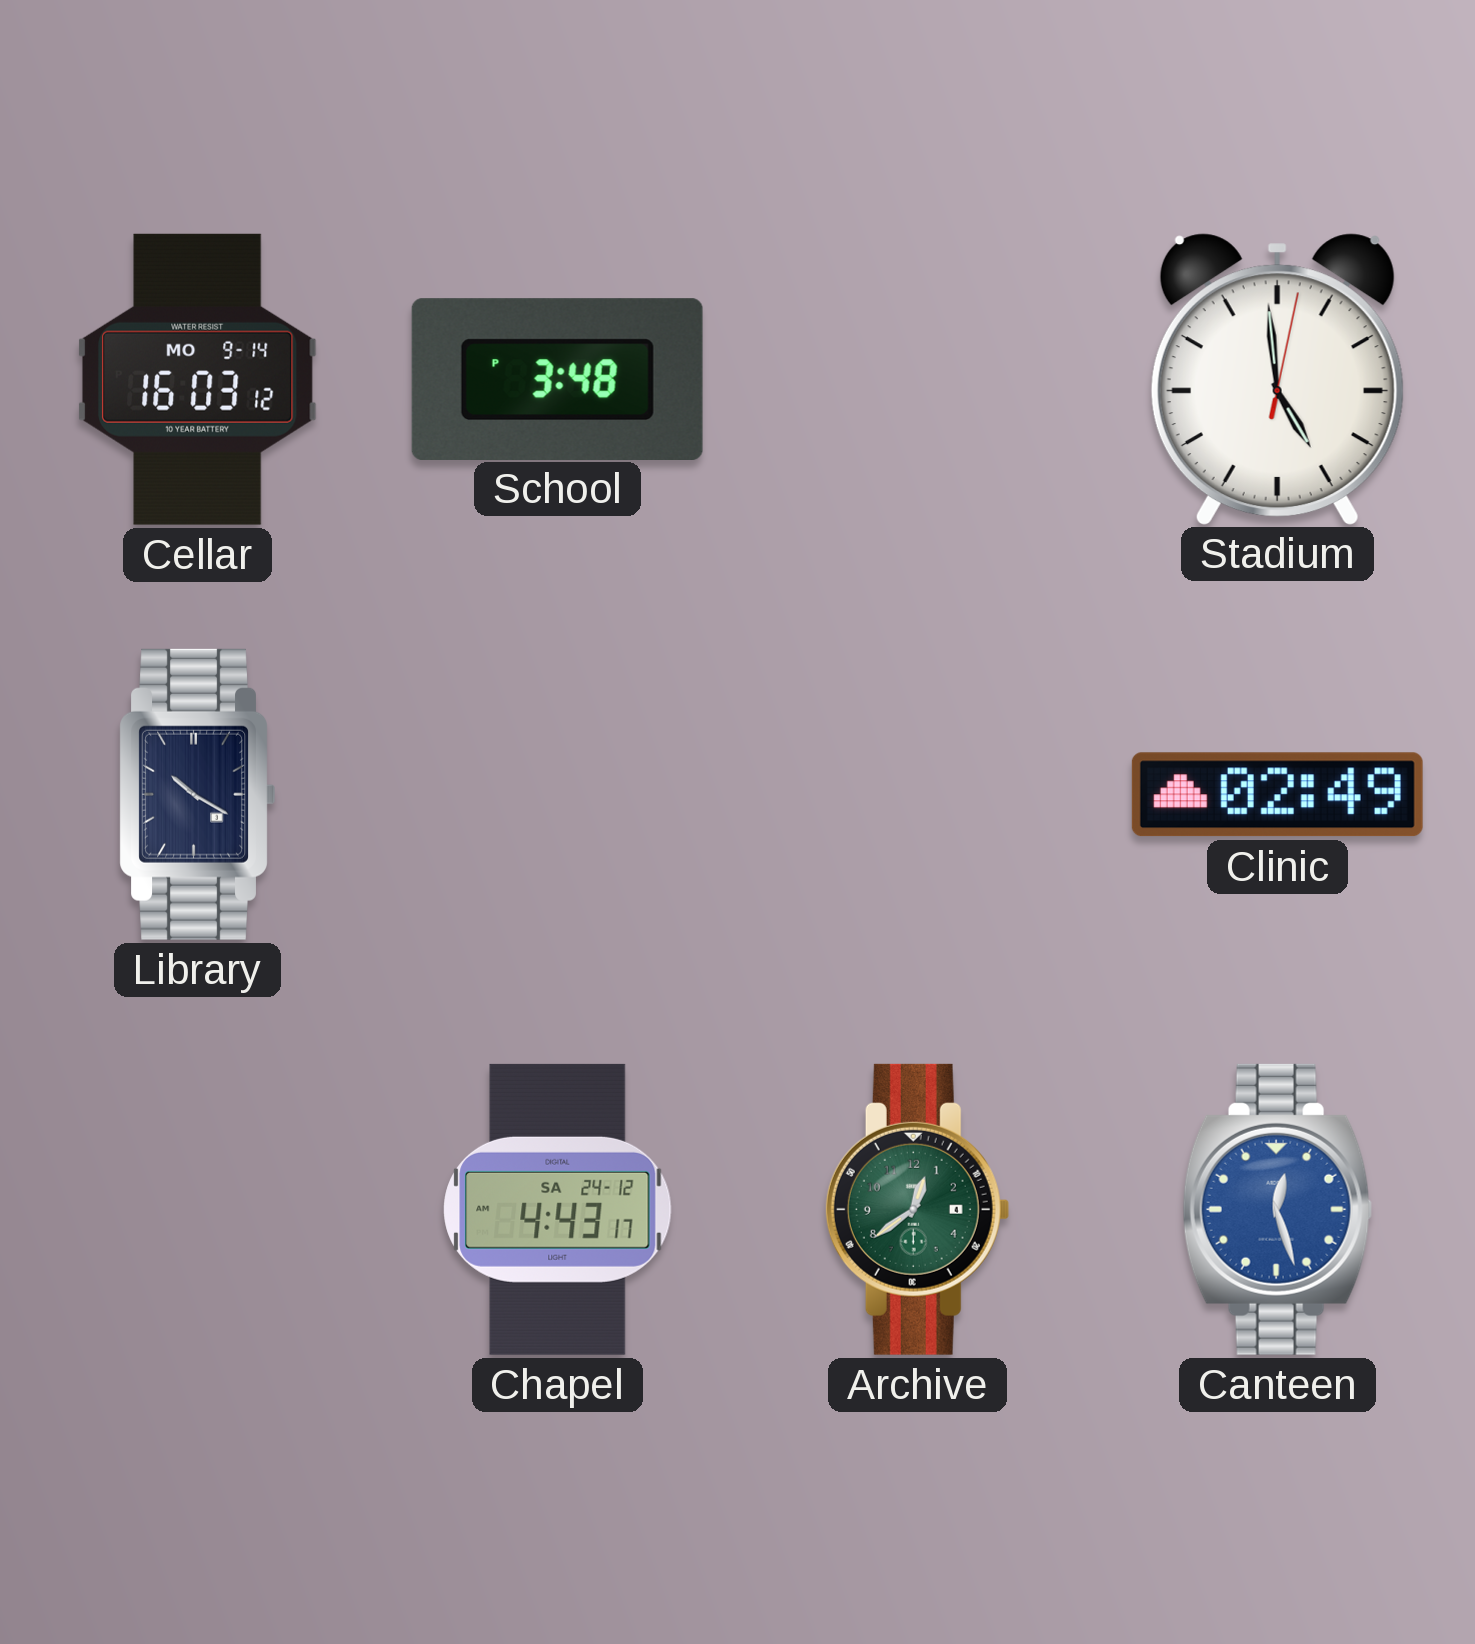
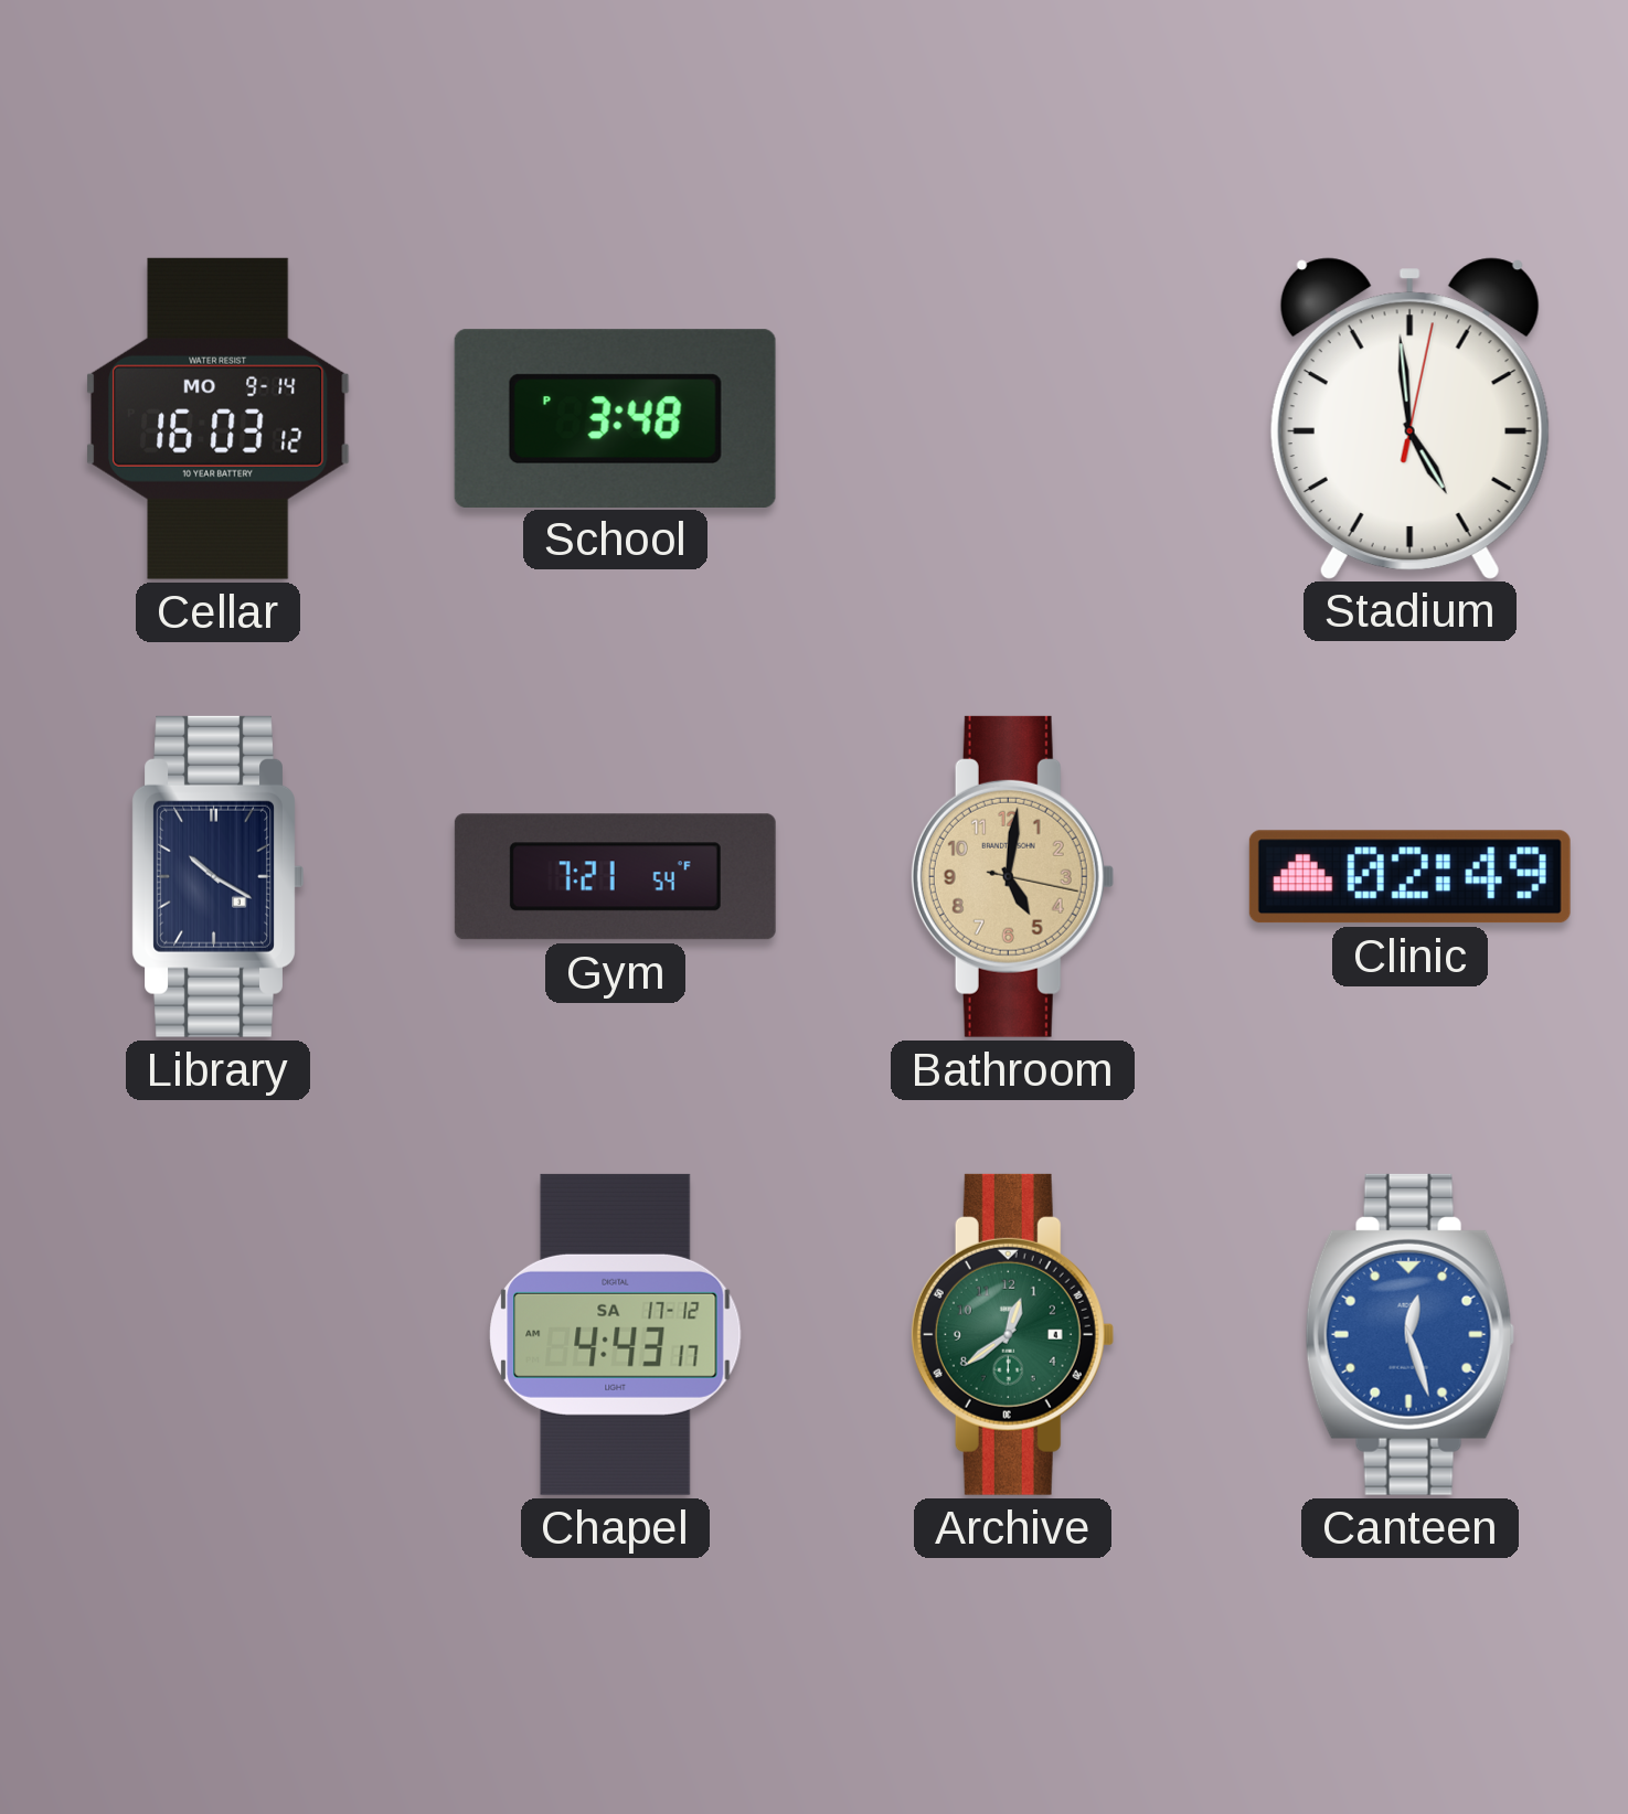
Gym: none -> 7:21 (615, 877)
Bathroom: none -> 5:01 (1012, 876)
Chapel date: SA 24-12 -> SA 17-12 (616, 1334)
